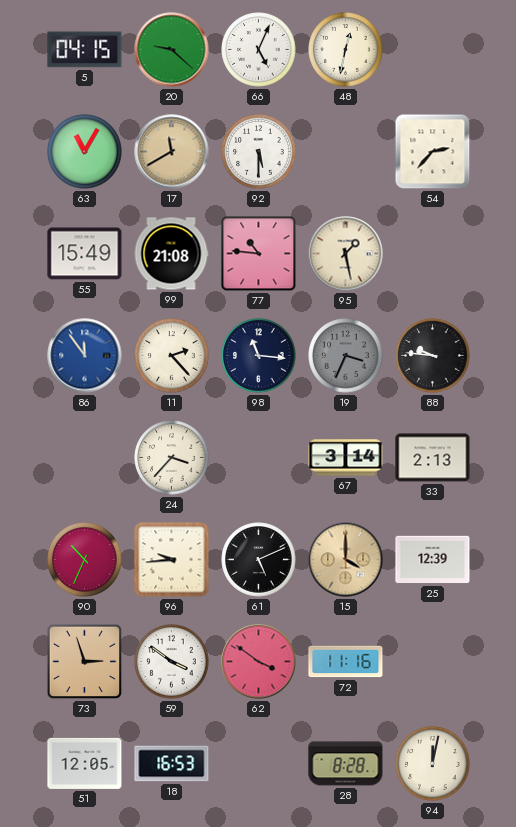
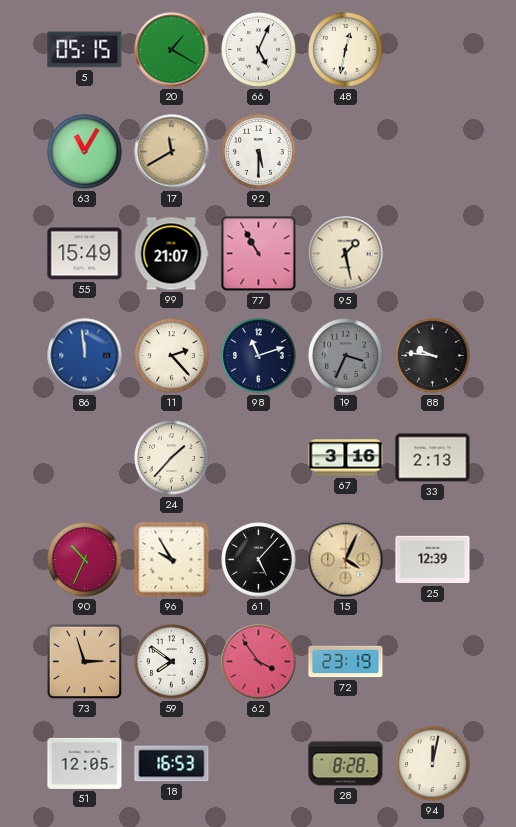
5: 04:15 -> 05:15 (85, 50)
20: 9:22 -> 1:20 (172, 50)
54: 2:37 -> none (433, 152)
99: 21:08 -> 21:07 (171, 254)
77: 10:46 -> 10:55 (259, 254)
86: 11:54 -> 11:59 (85, 356)
98: 11:16 -> 11:12 (259, 356)
24: 3:37 -> 1:37 (172, 458)
67: 3:14 -> 3:16 (346, 458)
96: 9:44 -> 9:55 (172, 560)
61: 5:11 -> 5:07 (259, 560)
15: 4:00 -> 4:04 (346, 560)
59: 3:51 -> 7:51 (172, 662)
62: 3:51 -> 3:54 (259, 662)
72: 11:16 -> 23:19 (346, 662)
